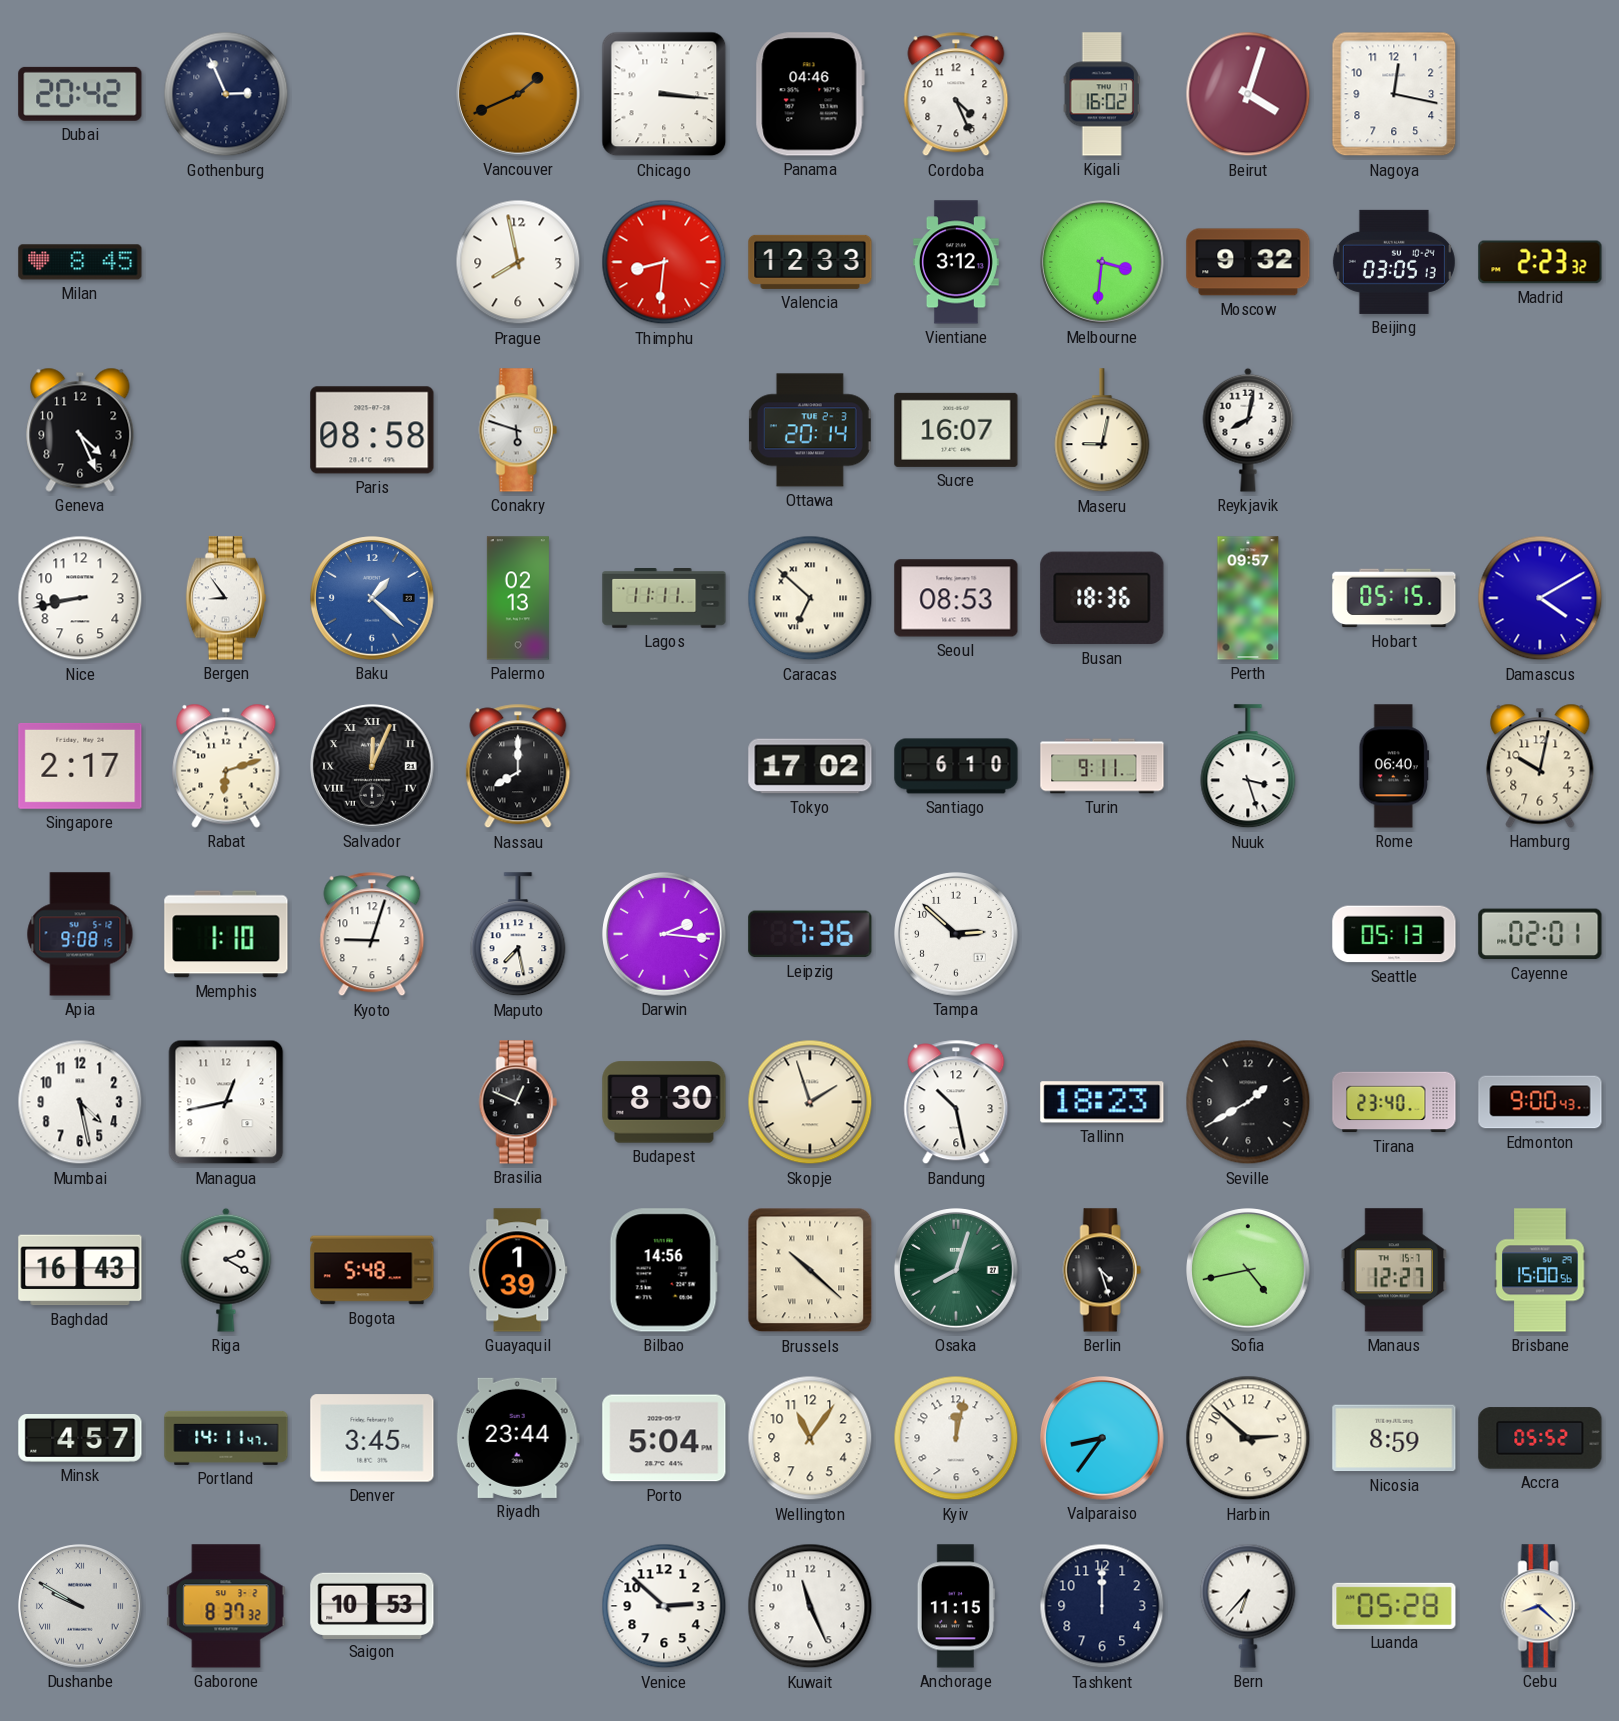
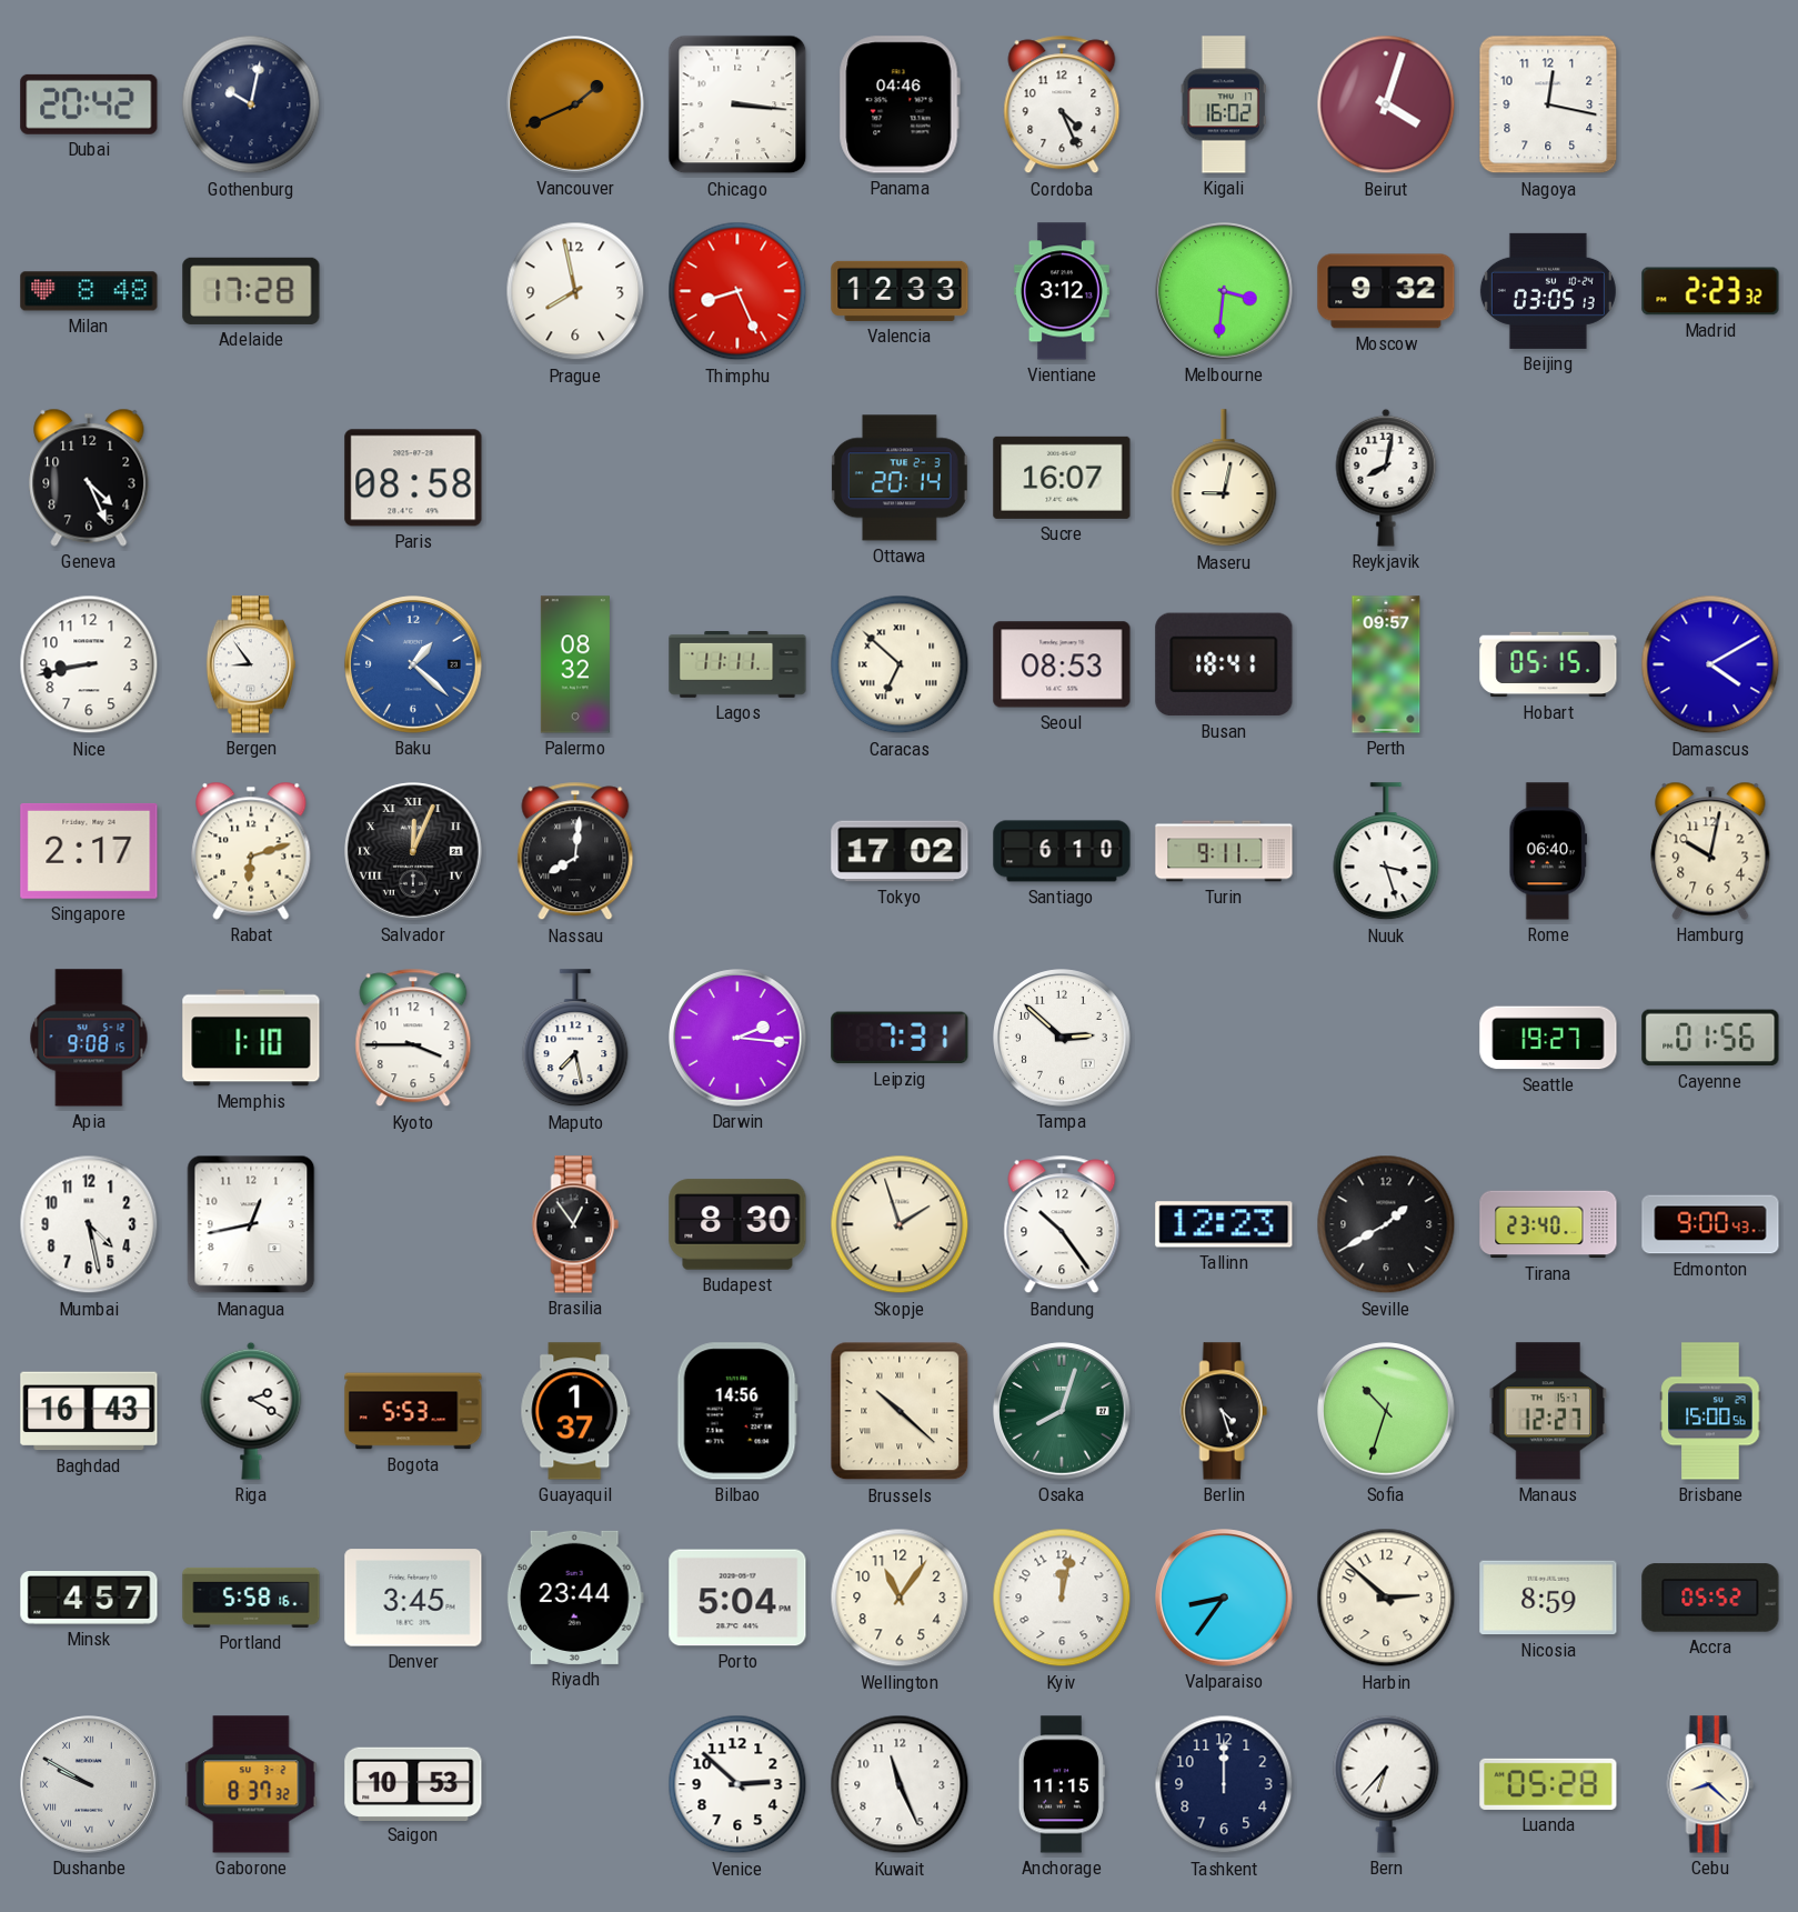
Gothenburg: 2:56 -> 10:02 (251, 104)
Milan: 8:45 -> 8:48 (89, 291)
Adelaide: none -> 17:28 (251, 291)
Thimphu: 8:31 -> 8:26 (737, 291)
Conakry: 5:48 -> none (518, 430)
Palermo: 02:13 -> 08:32 (575, 664)
Busan: 18:36 -> 18:41 (1224, 664)
Nassau: 8:00 -> 8:01 (575, 851)
Kyoto: 9:03 -> 3:45 (413, 1038)
Leipzig: 7:36 -> 7:31 (900, 1038)
Seattle: 05:13 -> 19:27 (1548, 1038)
Cayenne: 02:01 -> 01:56 (1710, 1038)
Brasilia: 12:49 -> 12:54 (575, 1224)
Bandung: 10:28 -> 10:24 (1062, 1224)
Tallinn: 18:23 -> 12:23 (1224, 1224)
Bogota: 5:48 -> 5:53 (413, 1411)
Guayaquil: 1:39 -> 1:37 (575, 1411)
Sofia: 4:43 -> 10:33 (1386, 1411)
Portland: 14:11 -> 5:58 (251, 1598)
